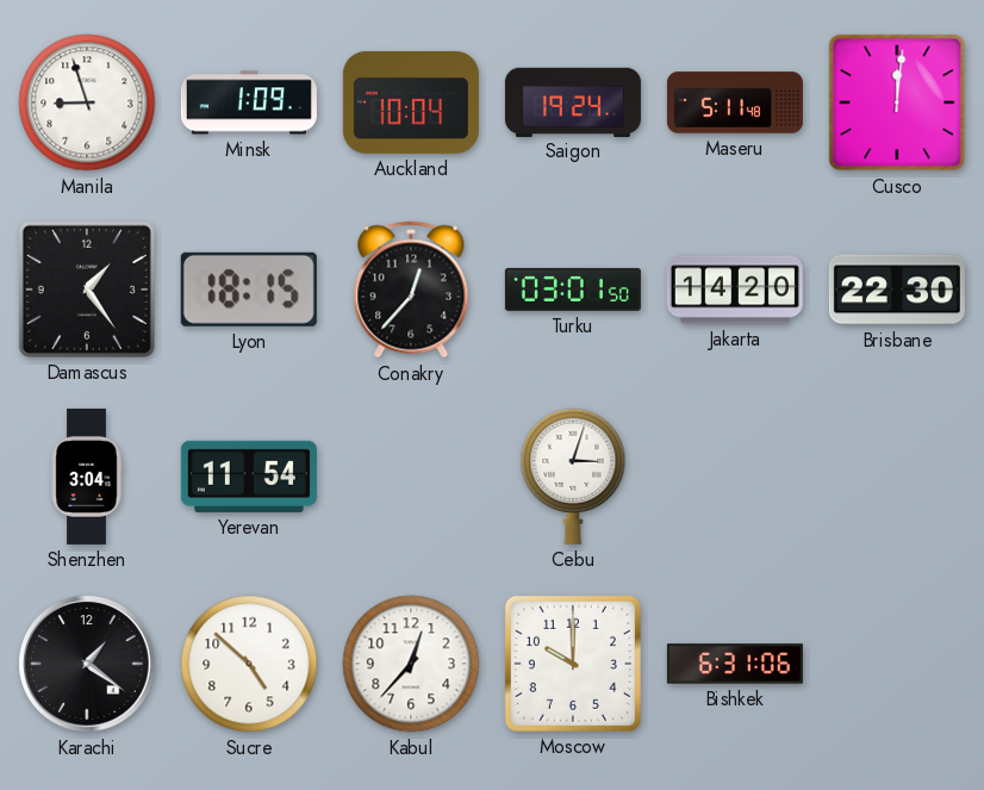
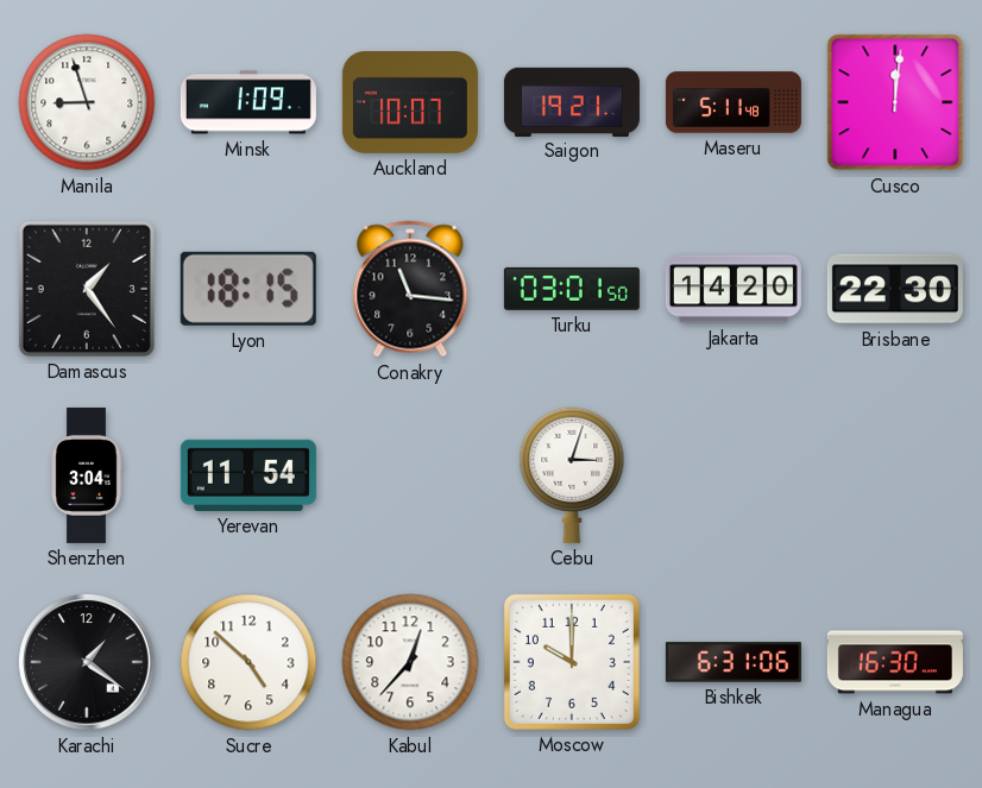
Auckland: 10:04 -> 10:07 (410, 102)
Saigon: 19:24 -> 19:21 (572, 101)
Conakry: 12:37 -> 11:16 (410, 289)
Managua: none -> 16:30 (895, 662)
